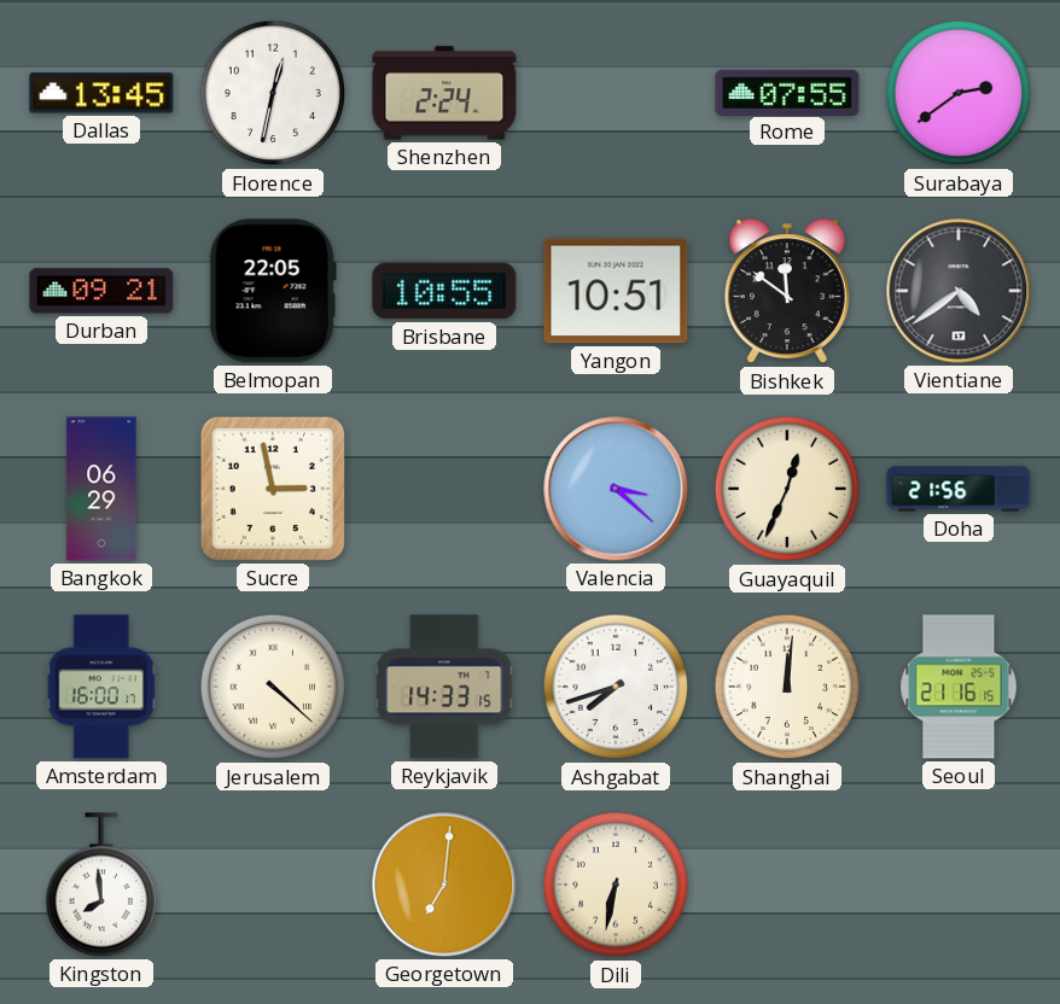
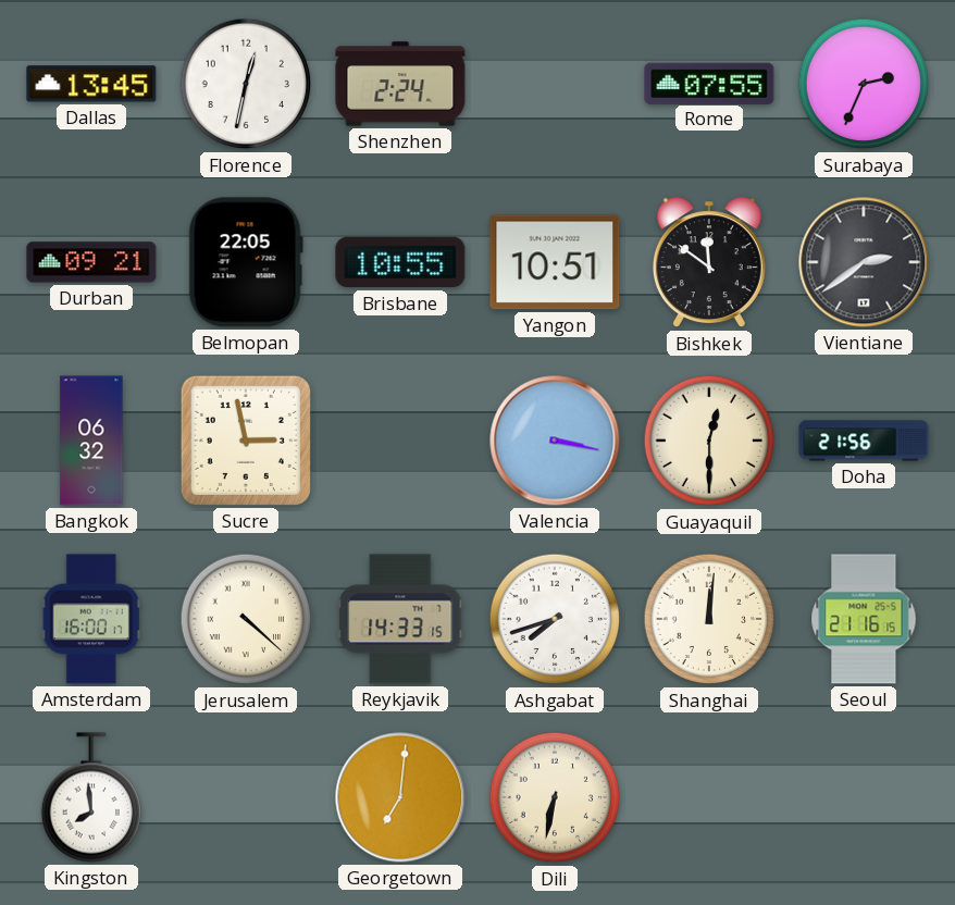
Surabaya: 2:39 -> 2:34 (864, 84)
Vientiane: 4:39 -> 2:39 (864, 262)
Bangkok: 06:29 -> 06:32 (91, 441)
Valencia: 3:22 -> 3:17 (555, 441)
Guayaquil: 12:34 -> 12:30 (709, 441)
